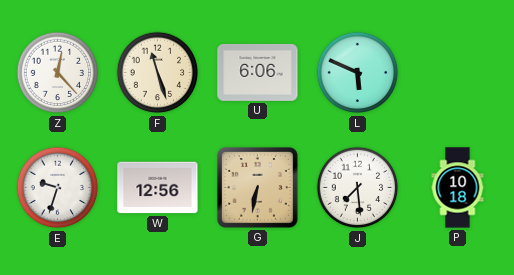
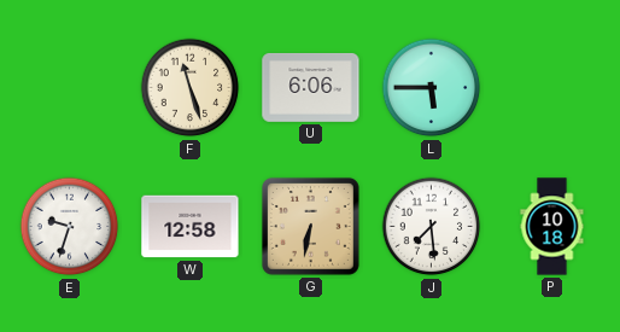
Z: 12:23 -> none (58, 73)
L: 5:49 -> 5:45 (432, 88)
W: 12:56 -> 12:58 (191, 227)
